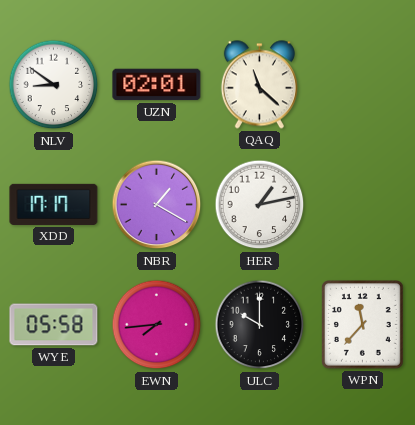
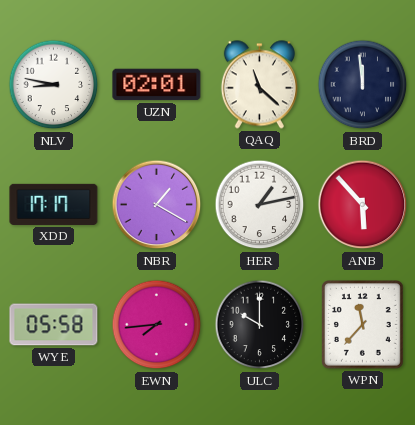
NLV: 8:51 -> 8:47 (54, 85)
BRD: none -> 11:59 (363, 85)
ANB: none -> 5:53 (363, 205)
